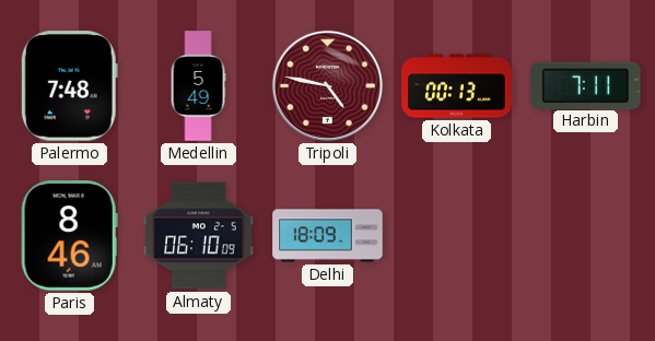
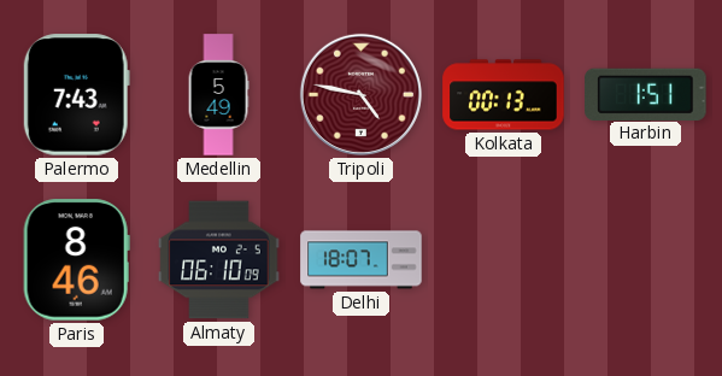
Palermo: 7:48 -> 7:43 (76, 95)
Harbin: 7:11 -> 1:51 (646, 94)
Delhi: 18:09 -> 18:07 (362, 260)
